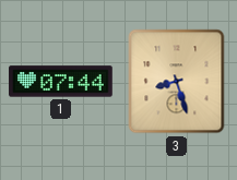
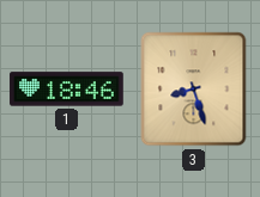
1: 07:44 -> 18:46 (67, 90)
